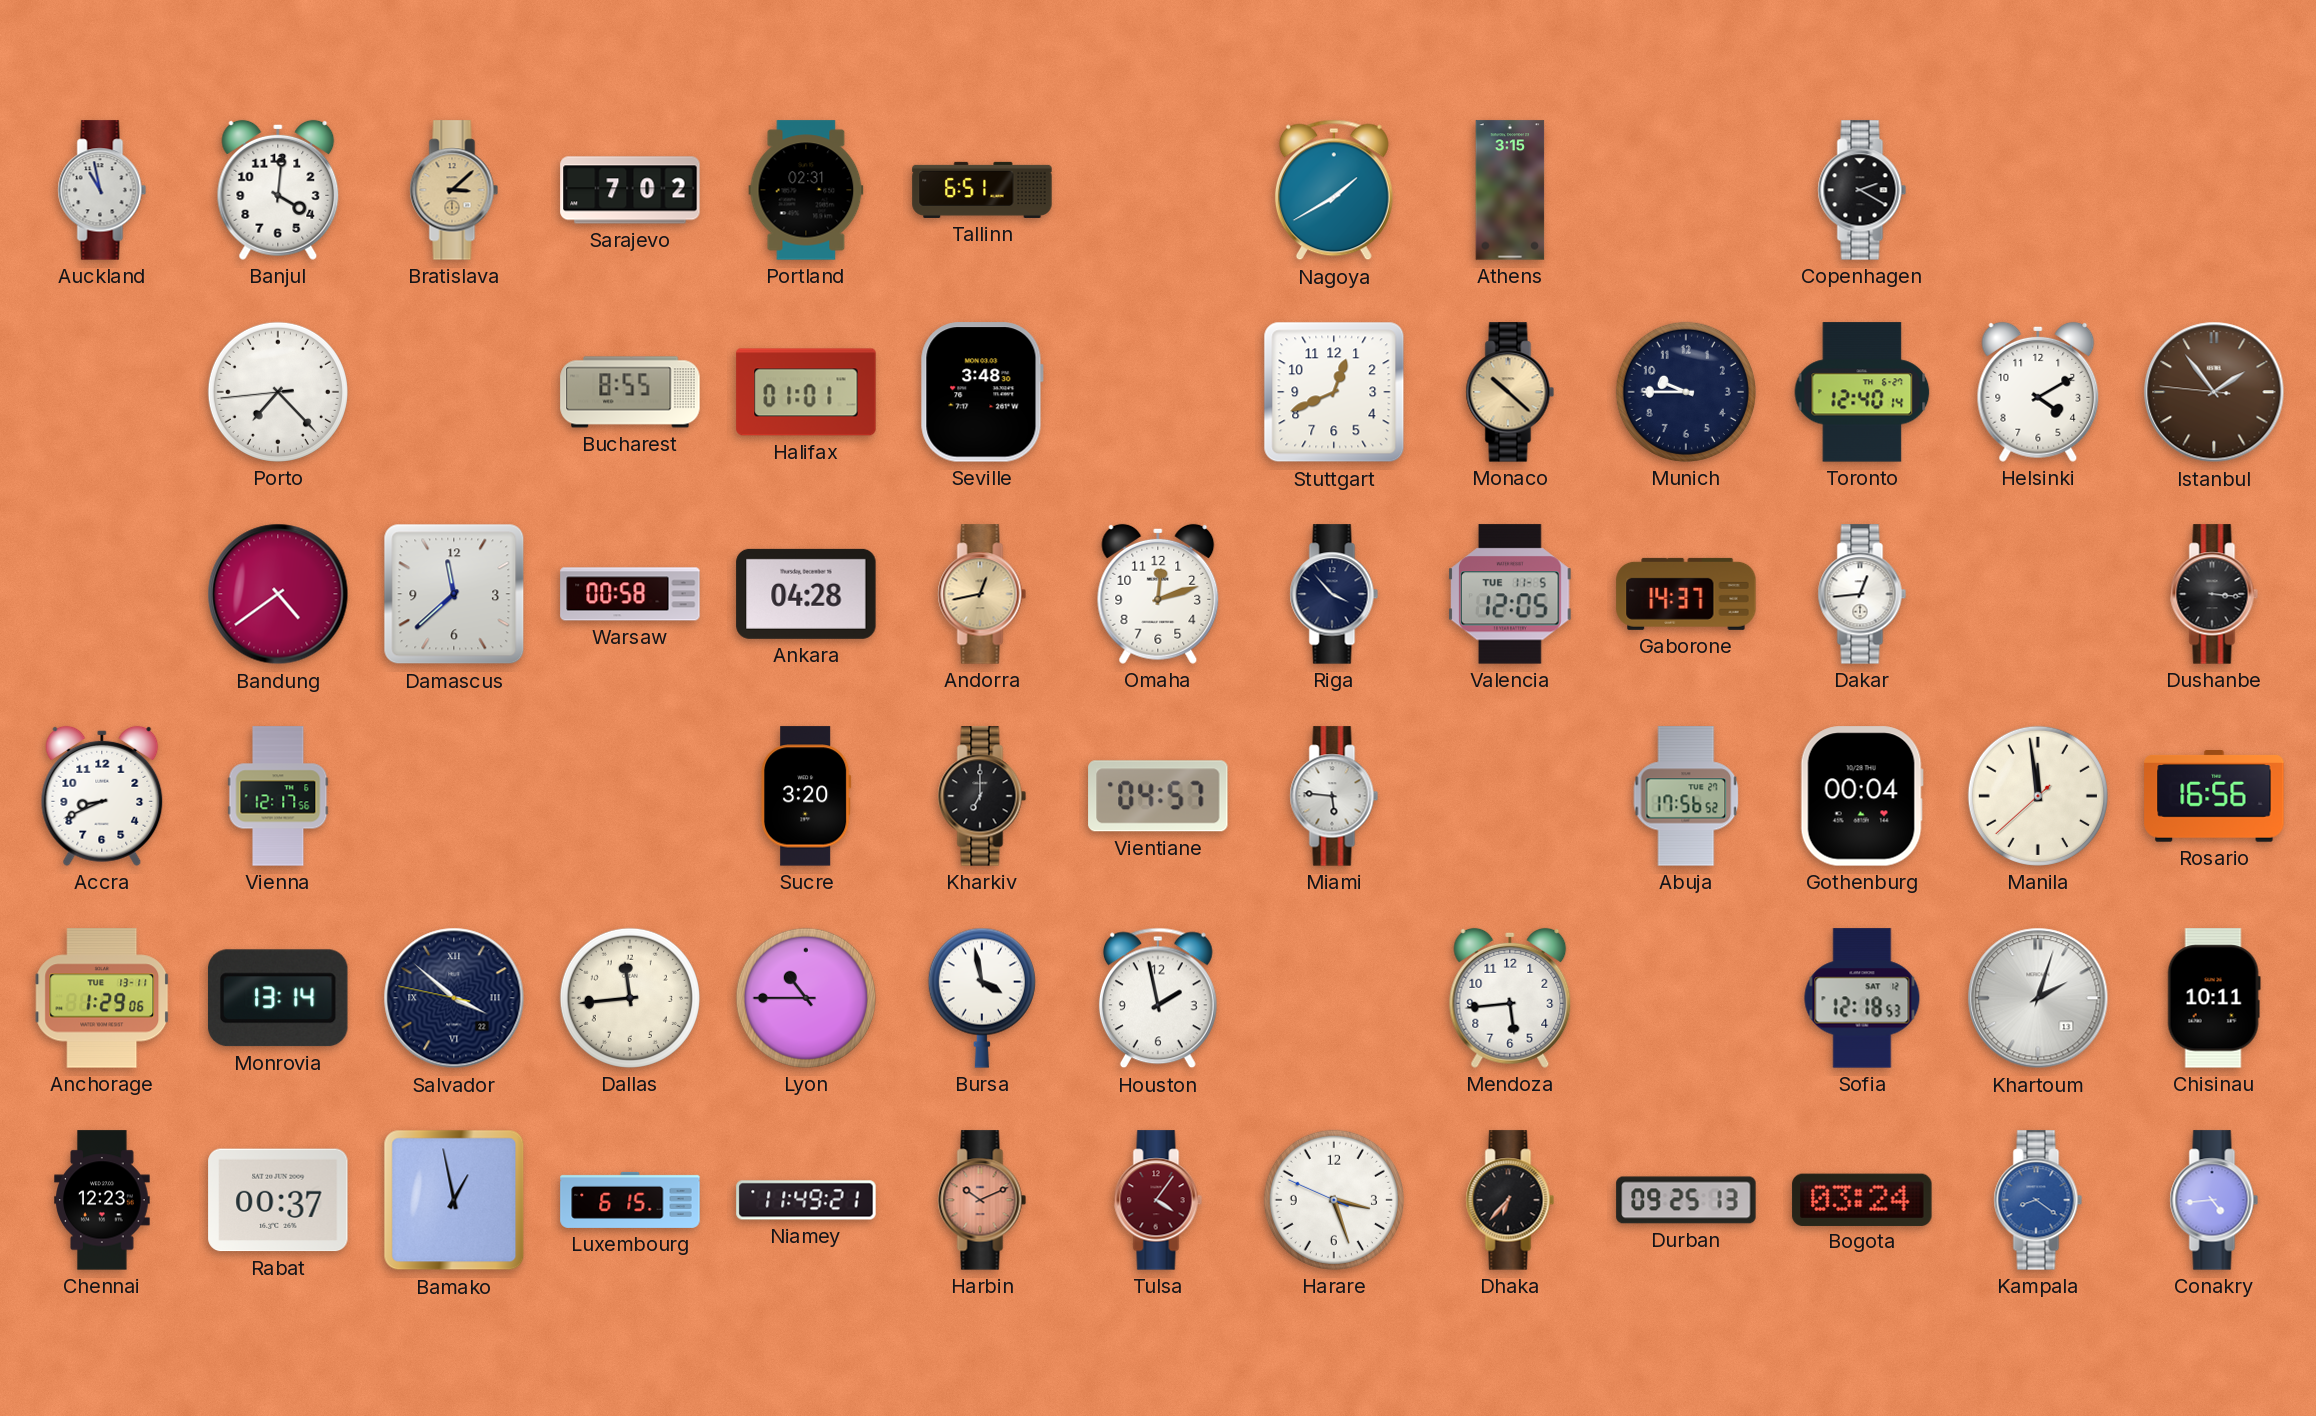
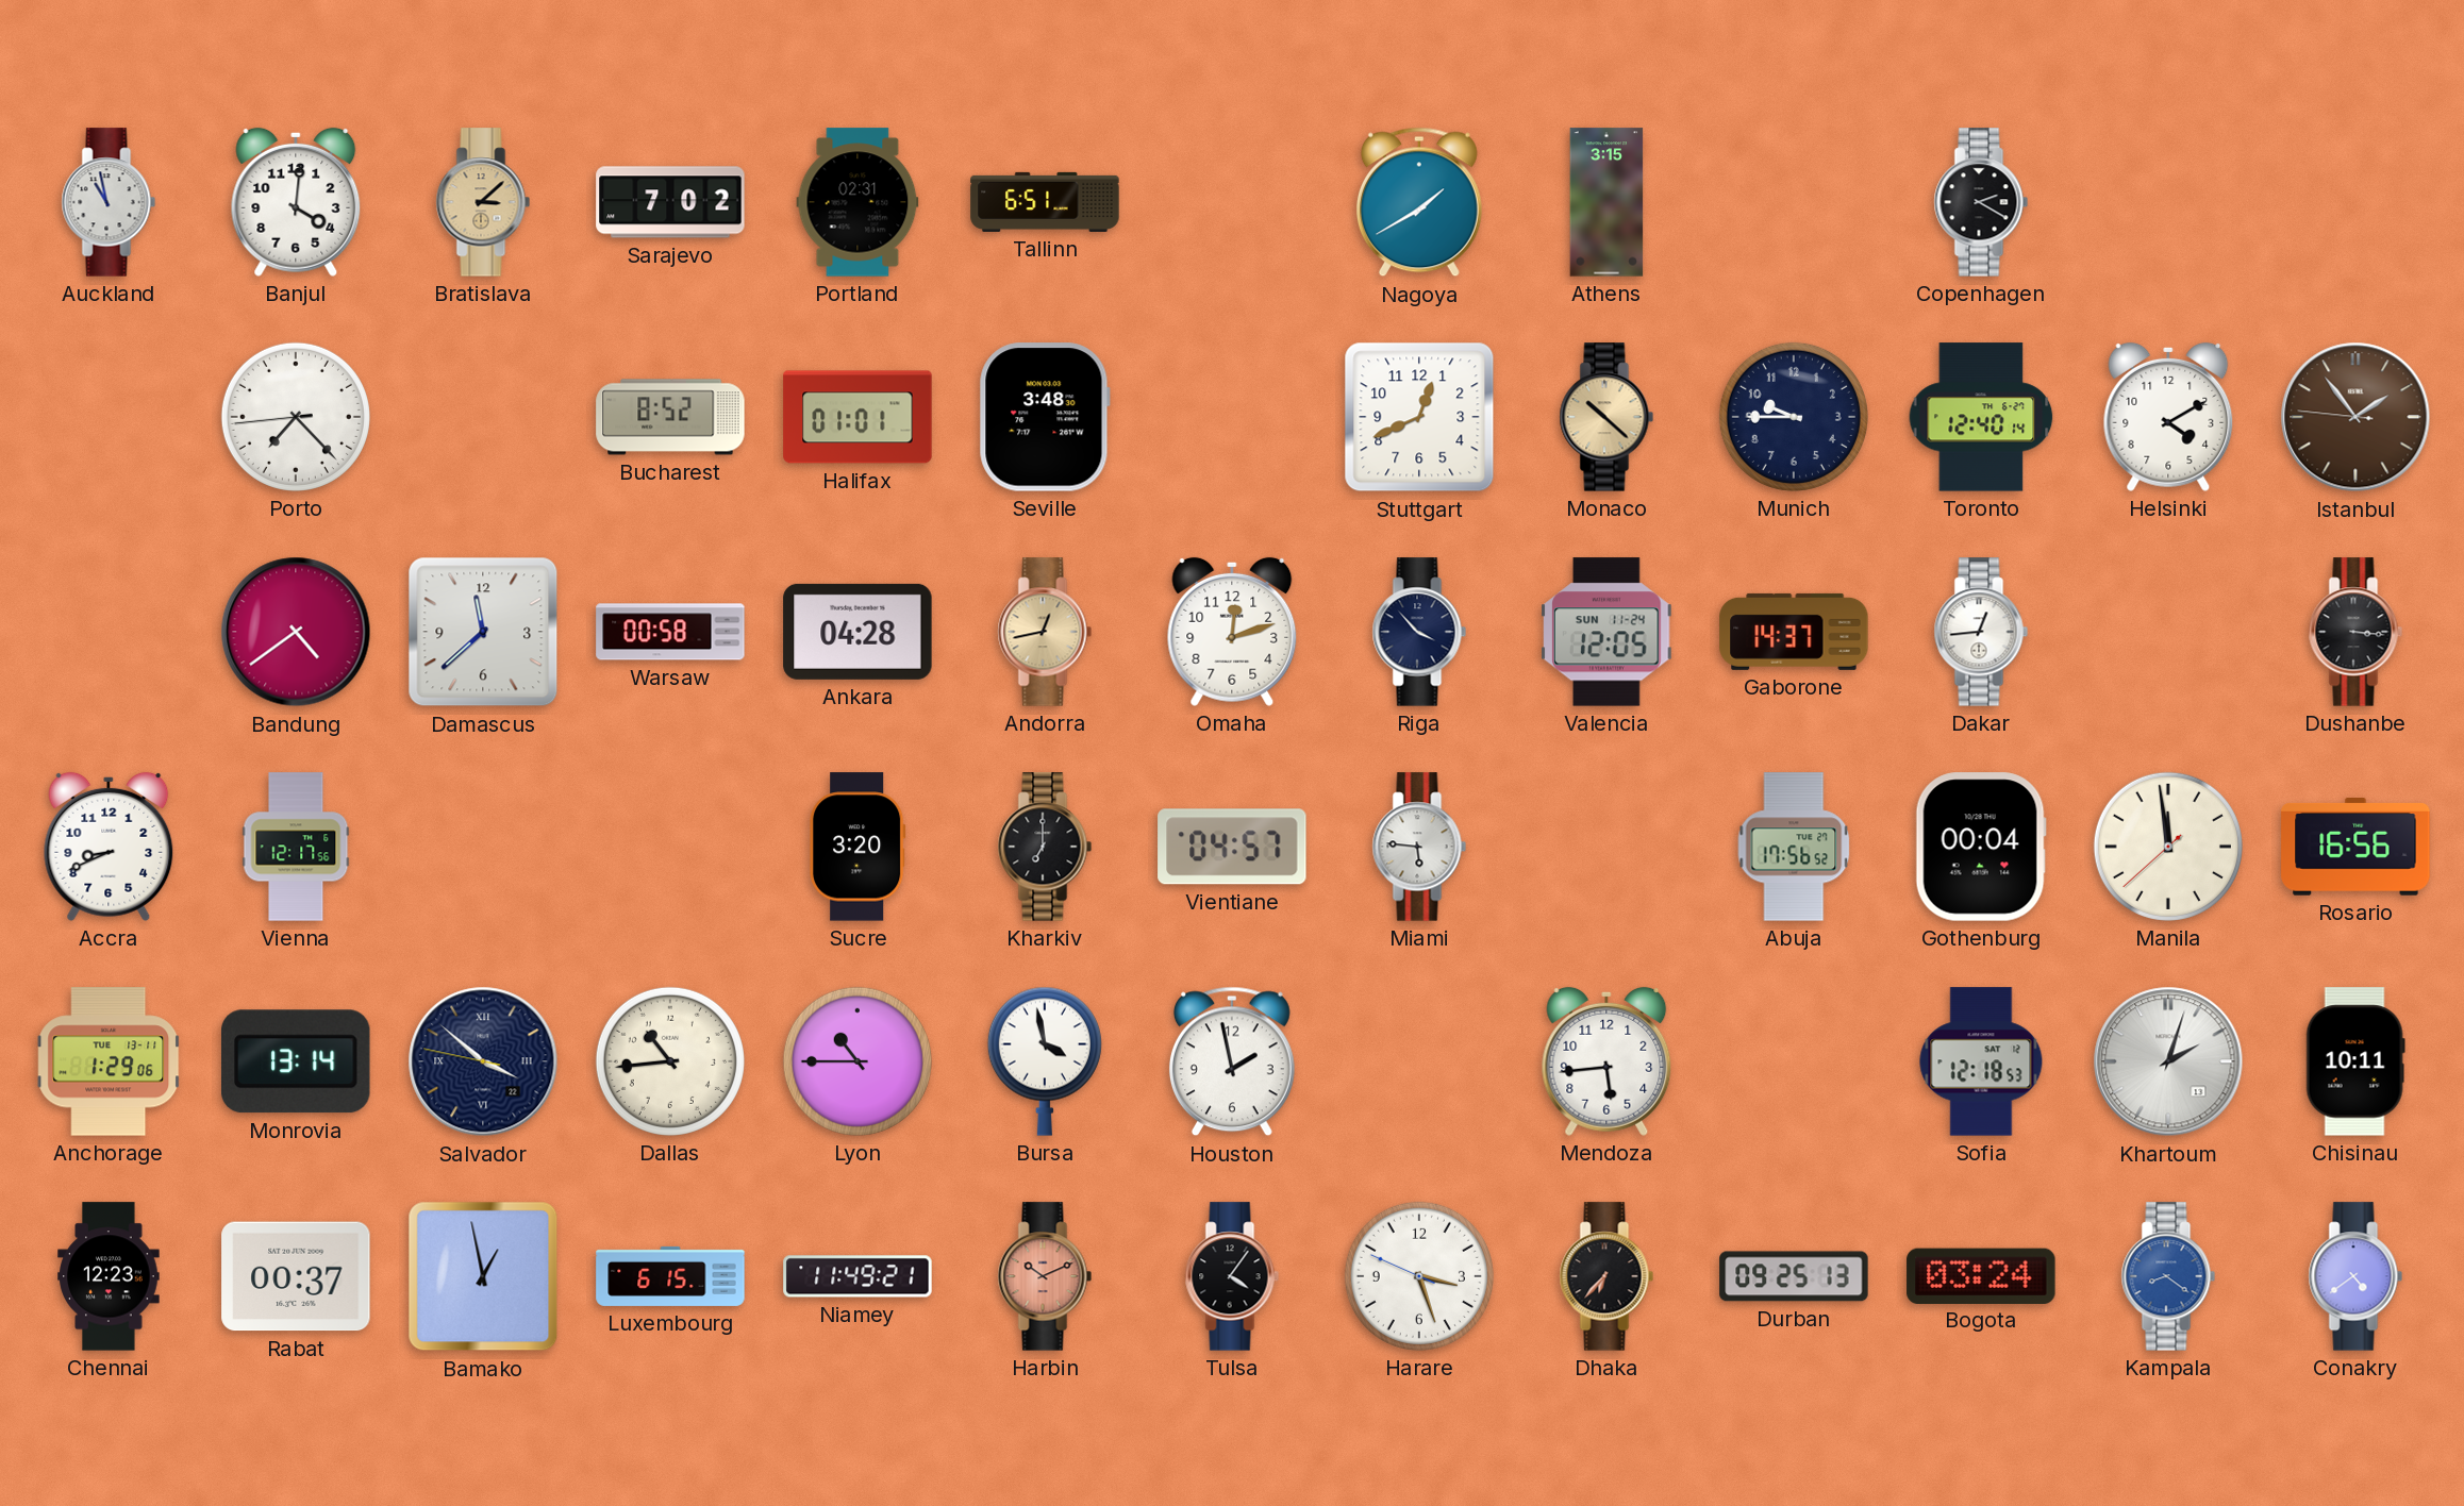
Bucharest: 8:55 -> 8:52 (670, 417)
Valencia date: TUE 11-5 -> SUN 11-24 (1606, 632)
Dallas: 11:44 -> 10:44 (670, 1061)
Tulsa dial: burgundy -> black (1232, 1276)
Conakry: 4:44 -> 4:39 (2355, 1276)
